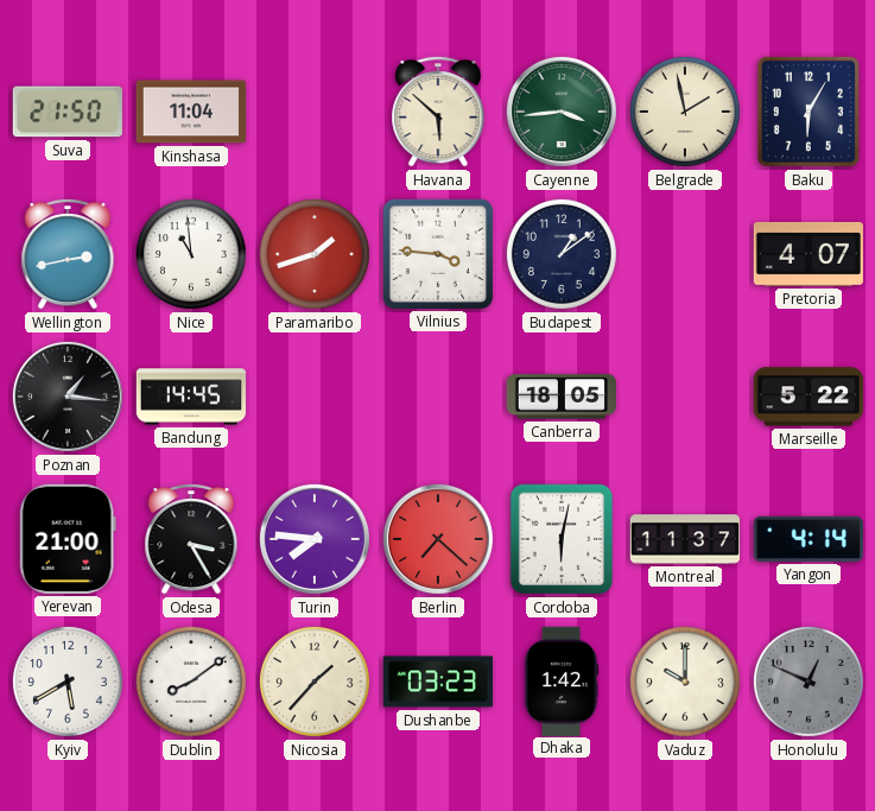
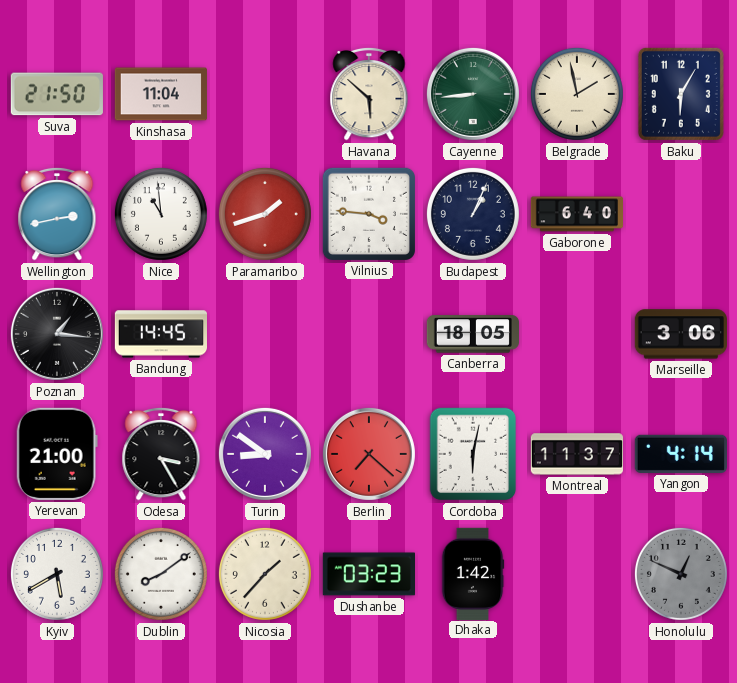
Cayenne: 3:44 -> 8:44 (473, 94)
Budapest: 1:09 -> 1:04 (473, 214)
Gaborone: none -> 6:40 (576, 214)
Pretoria: 4:07 -> none (809, 254)
Marseille: 5:22 -> 3:06 (681, 334)
Turin: 7:46 -> 8:51 (265, 454)
Vaduz: 10:00 -> none (685, 682)
